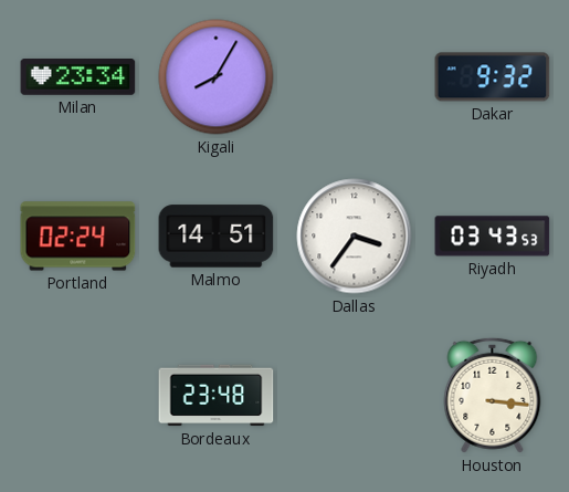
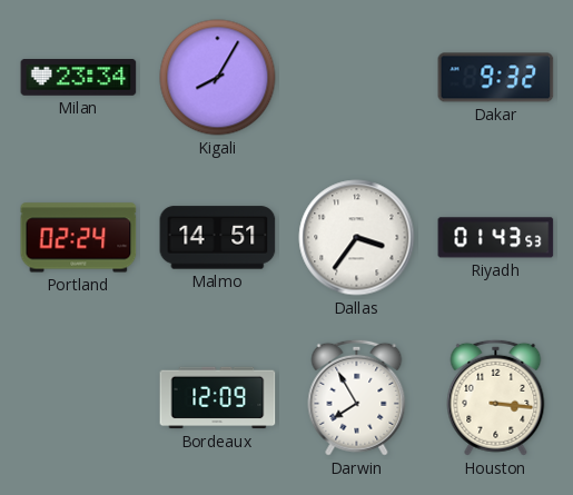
Riyadh: 03:43 -> 01:43 (496, 238)
Bordeaux: 23:48 -> 12:09 (218, 398)
Darwin: none -> 7:55 (357, 397)
